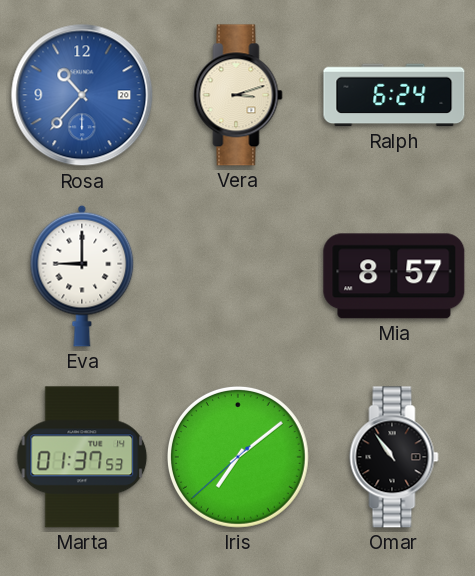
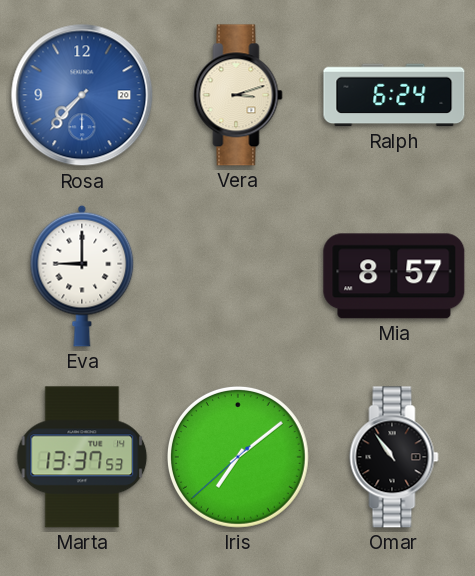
Rosa: 10:37 -> 7:37 (82, 95)
Marta: 01:37 -> 13:37 (82, 457)
